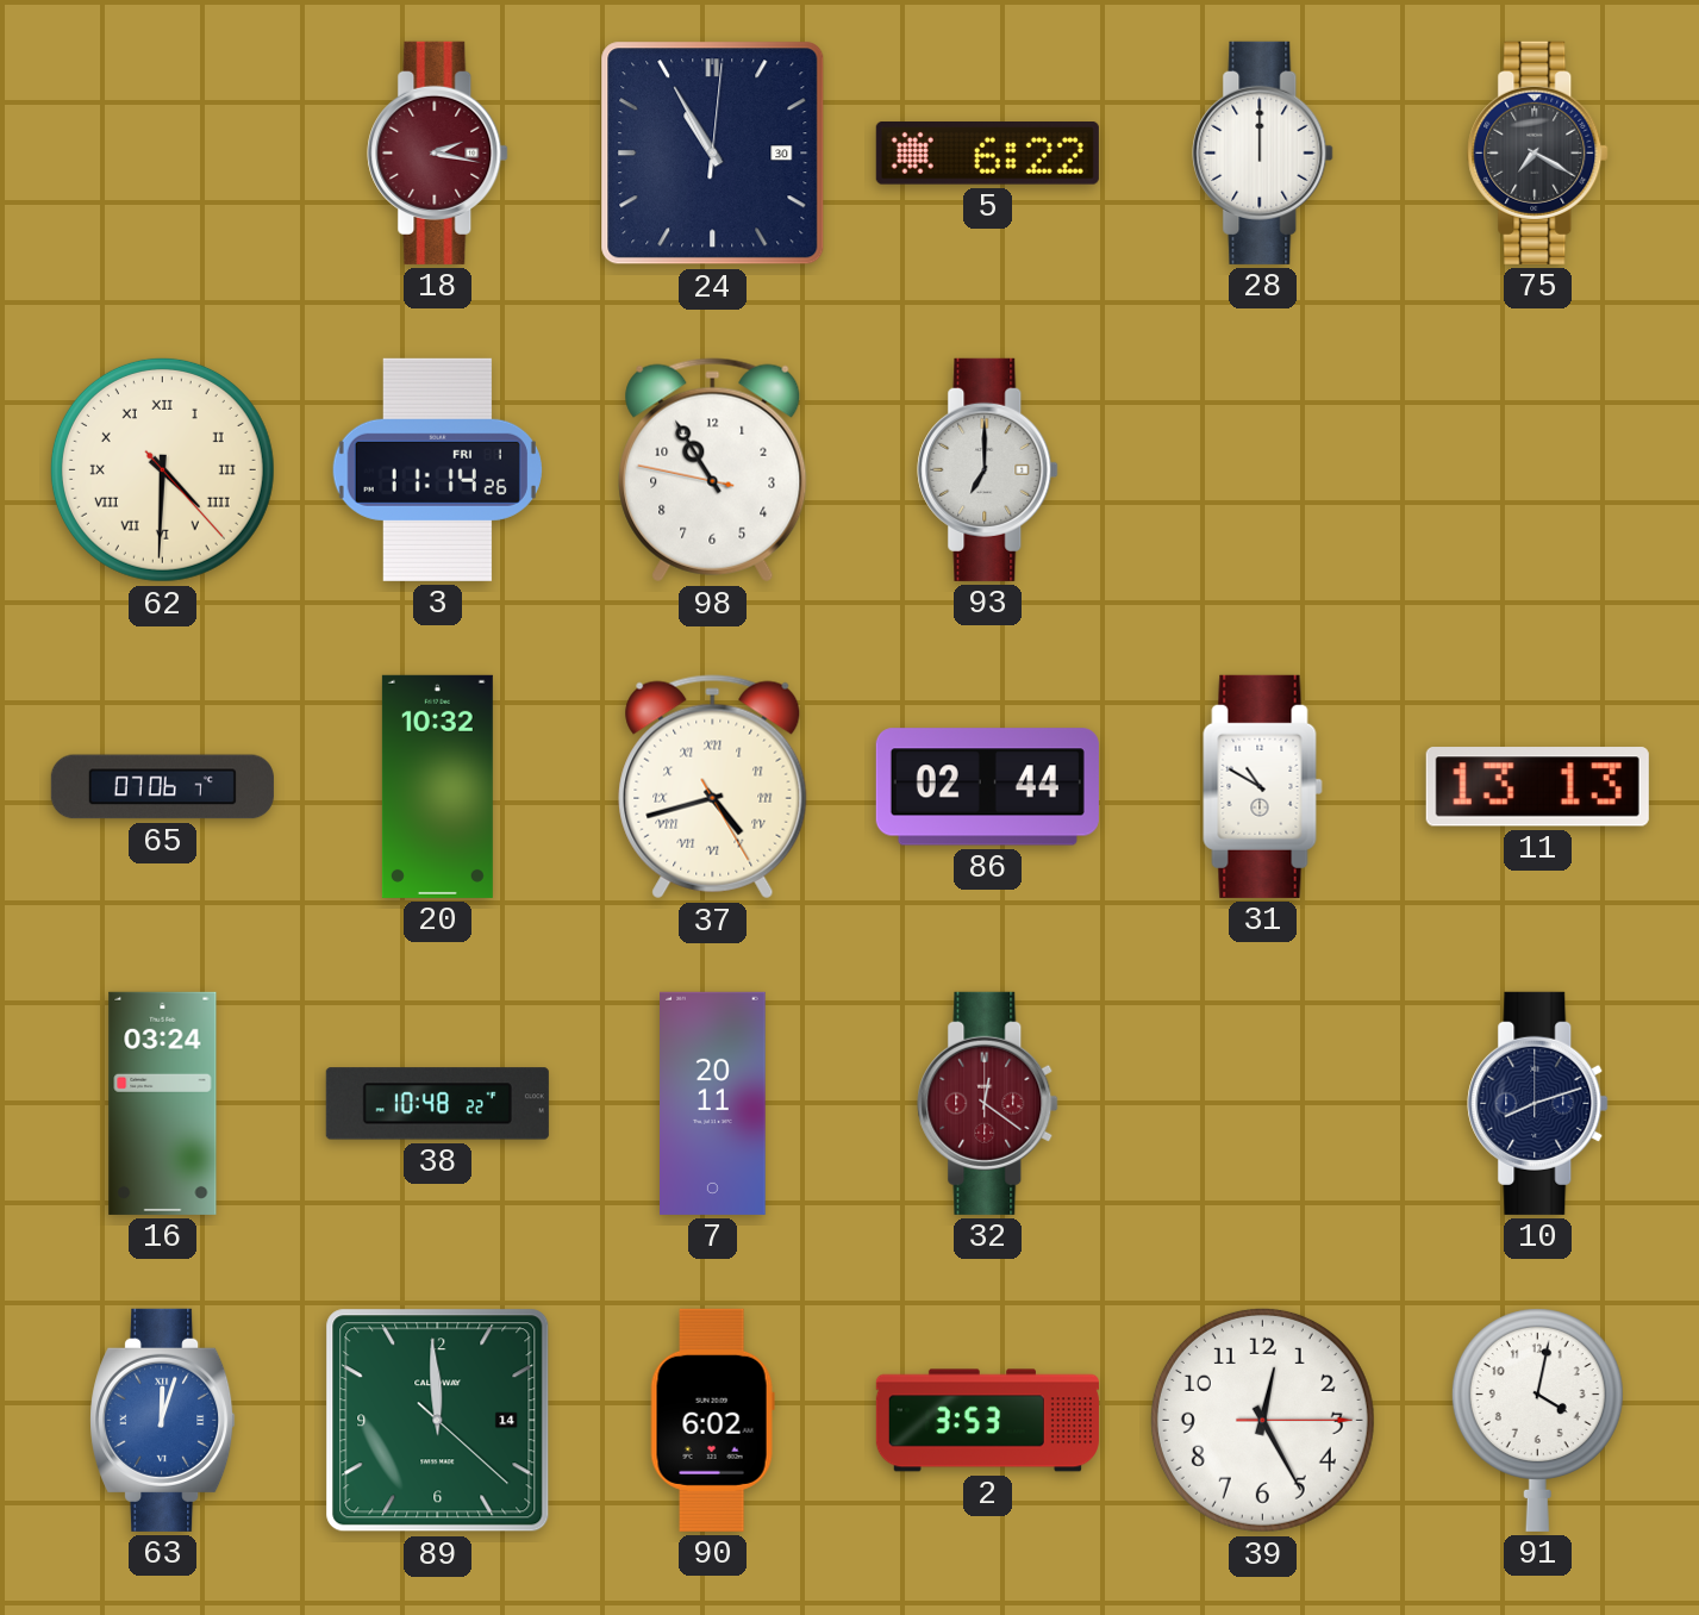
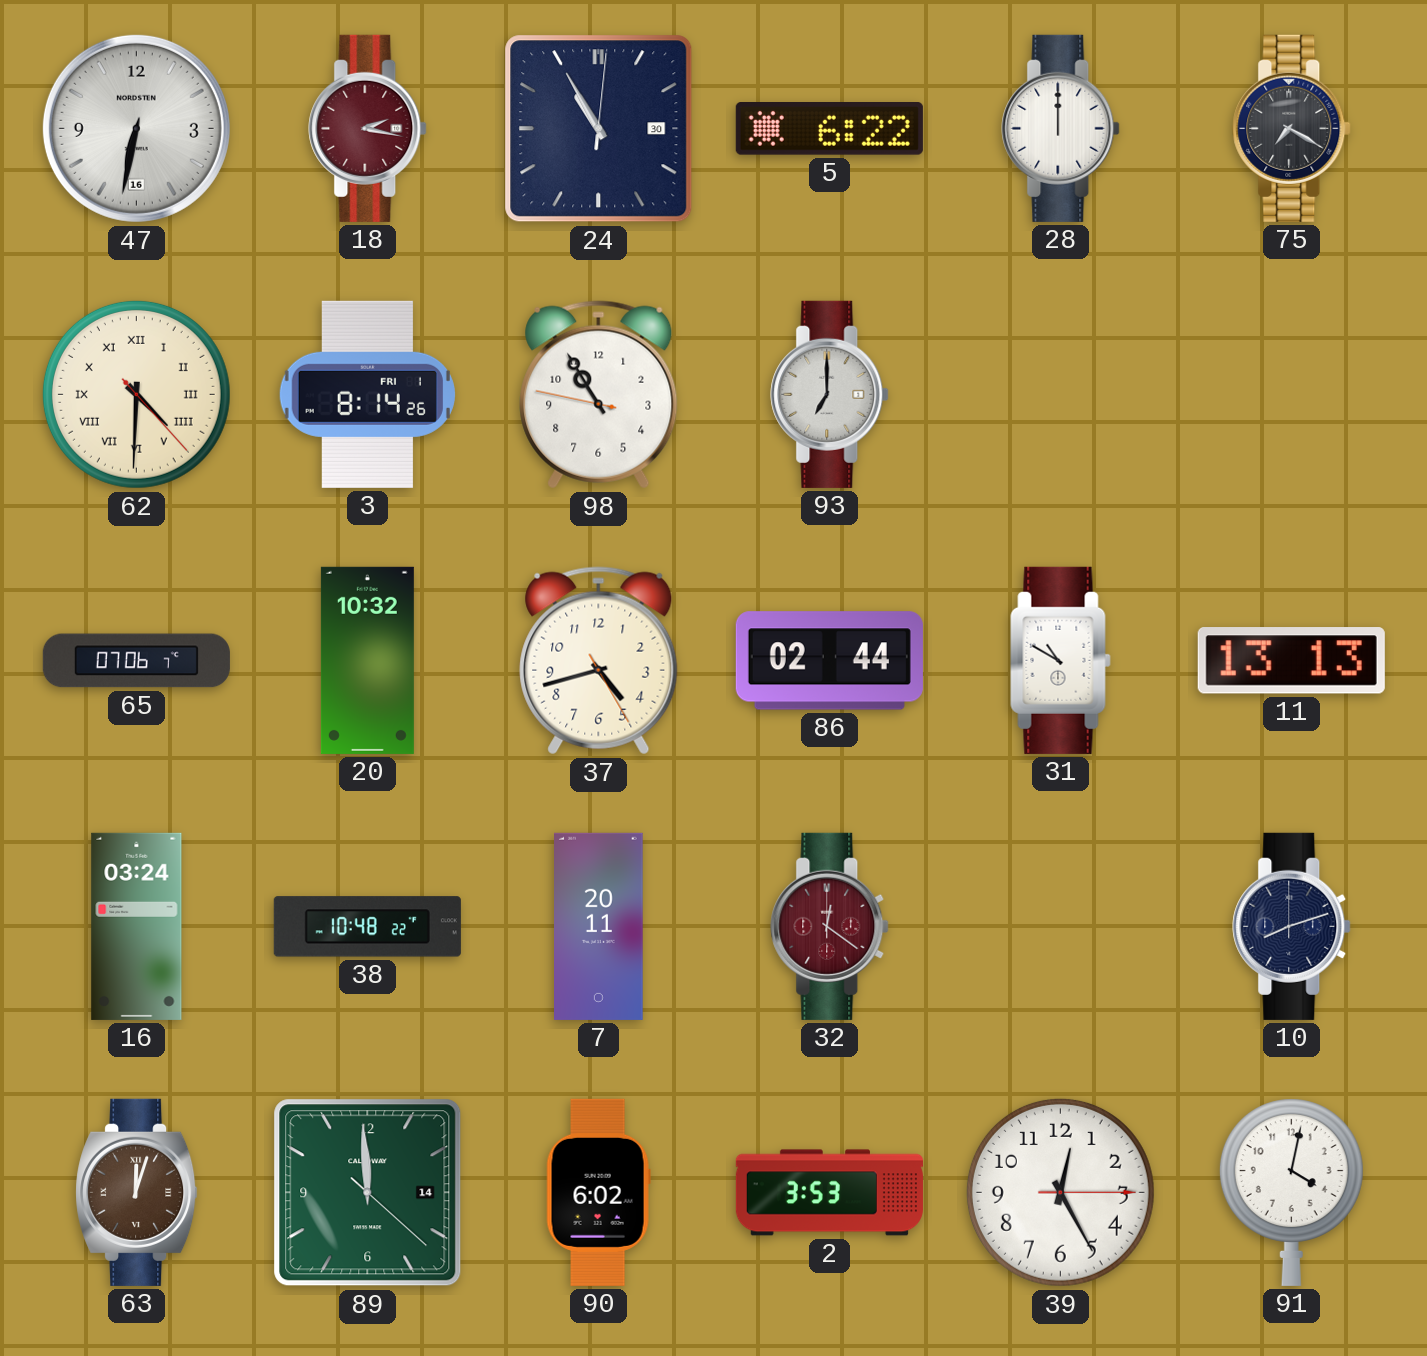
47: none -> 6:32 (136, 128)
3: 11:14 -> 8:14 (367, 394)
37 numerals: Roman -> Arabic (599, 661)
63 dial: blue -> brown (137, 1192)
